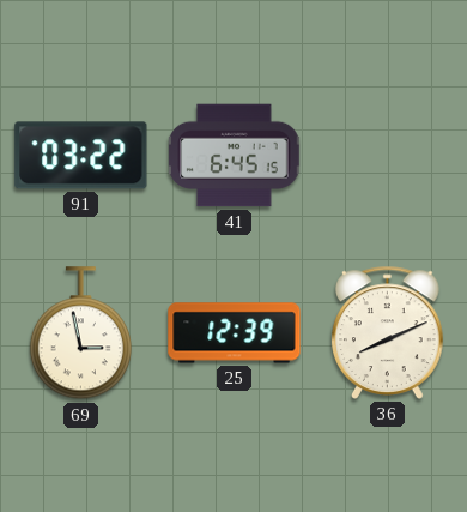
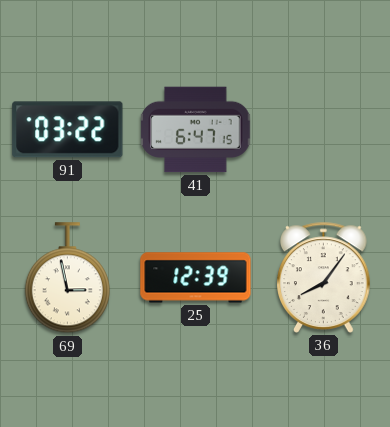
41: 6:45 -> 6:47 (196, 130)
36: 8:11 -> 8:06 (324, 277)
